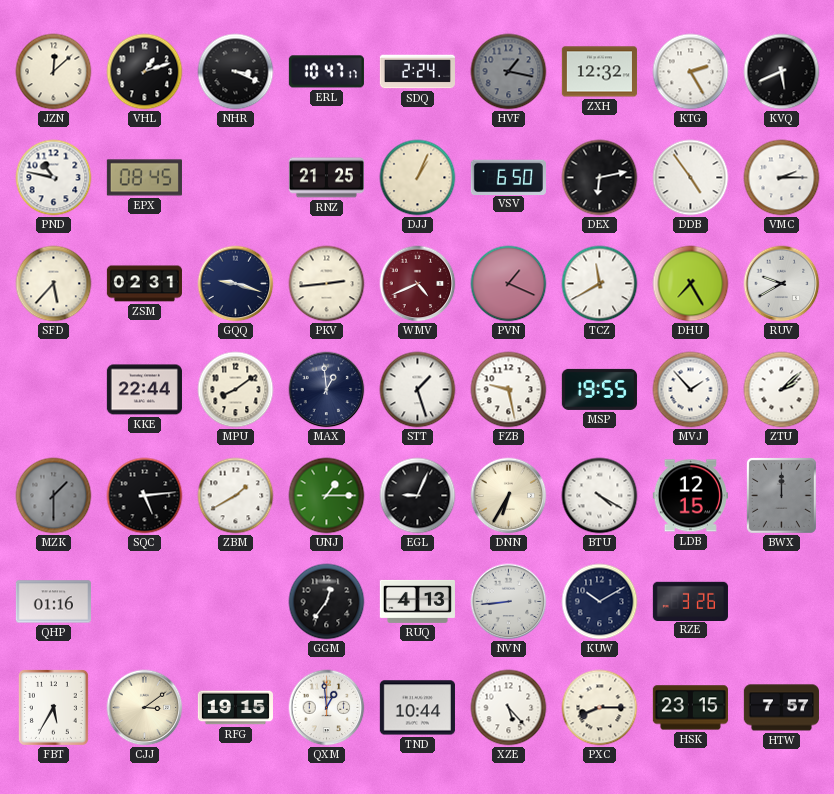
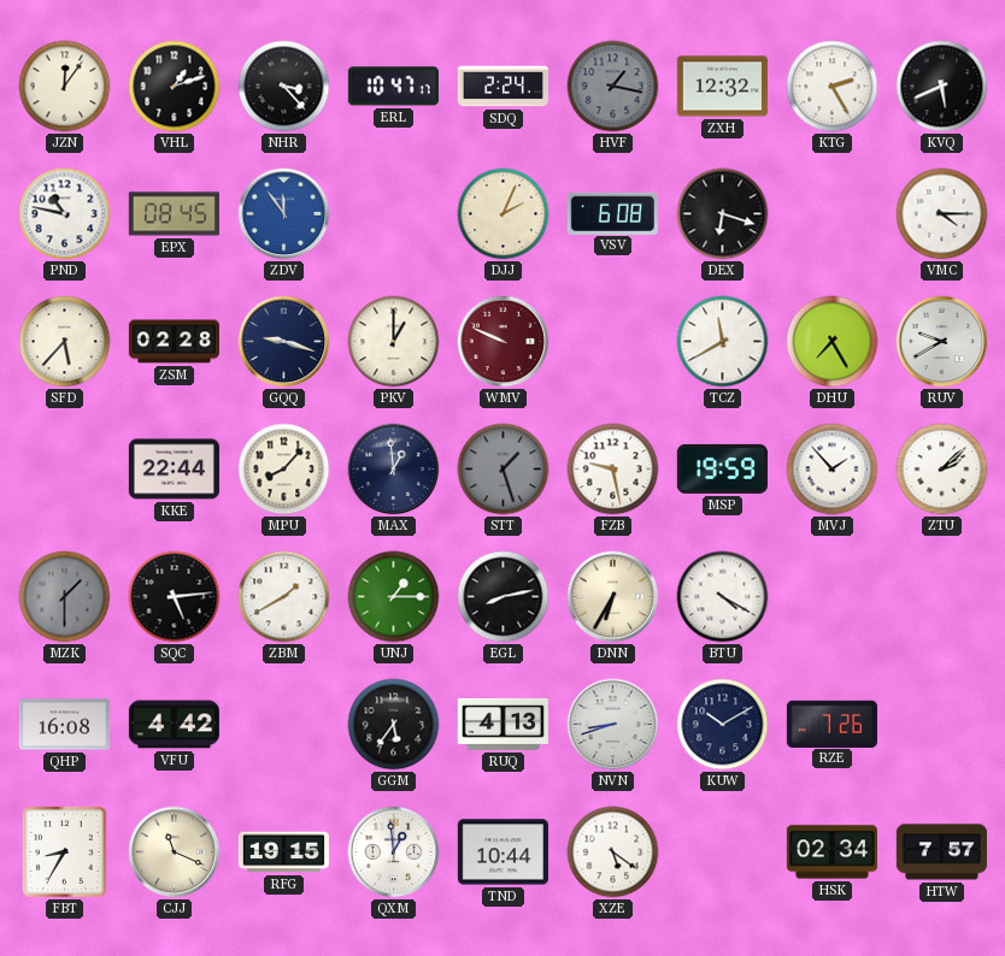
JZN: 12:08 -> 12:06 (65, 87)
NHR: 3:19 -> 3:23 (284, 87)
ZDV: none -> 11:54 (284, 214)
RNZ: 21:25 -> none (326, 178)
DJJ: 1:04 -> 2:04 (504, 214)
VSV: 6:50 -> 6:08 (612, 213)
DEX: 6:13 -> 6:18 (723, 214)
DDB: 4:54 -> none (691, 178)
VMC: 2:15 -> 4:15 (942, 214)
ZSM: 02:31 -> 02:28 (174, 342)
PKV: 2:44 -> 1:00 (394, 342)
WMV: 4:41 -> 9:49 (504, 342)
PVN: 1:19 -> none (509, 284)
MPU: 8:09 -> 8:07 (284, 470)
STT dial: white -> grey (504, 470)
MSP: 19:55 -> 19:59 (722, 468)
EGL: 9:04 -> 8:13 (504, 597)
LDB: 12:15 -> none (690, 496)
BWX: 12:00 -> none (781, 495)
QHP: 01:16 -> 16:08 (64, 725)
VFU: none -> 4:42 (174, 725)
GGM: 12:36 -> 5:36 (394, 725)
NVN: 8:44 -> 8:42 (613, 725)
RZE: 3:26 -> 7:26 (831, 724)
FBT: 5:35 -> 8:35 (64, 851)
CJJ: 3:09 -> 11:19 (175, 852)
XZE: 5:23 -> 5:21 (613, 852)
PXC: 8:15 -> none (600, 708)
HSK: 23:15 -> 02:34 (831, 852)
